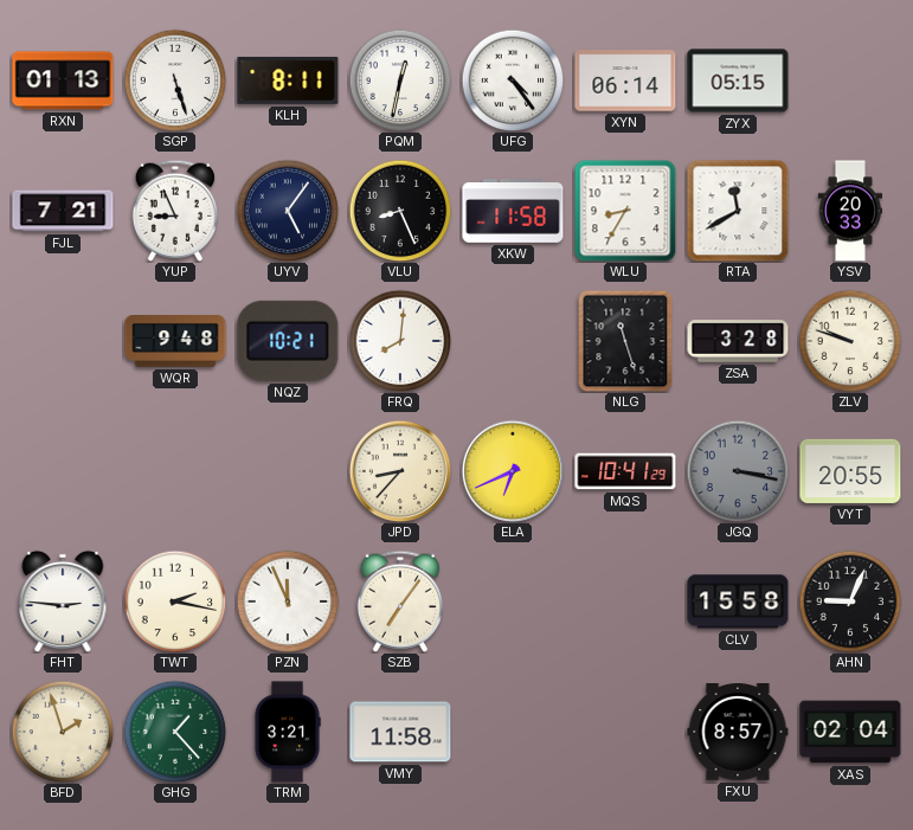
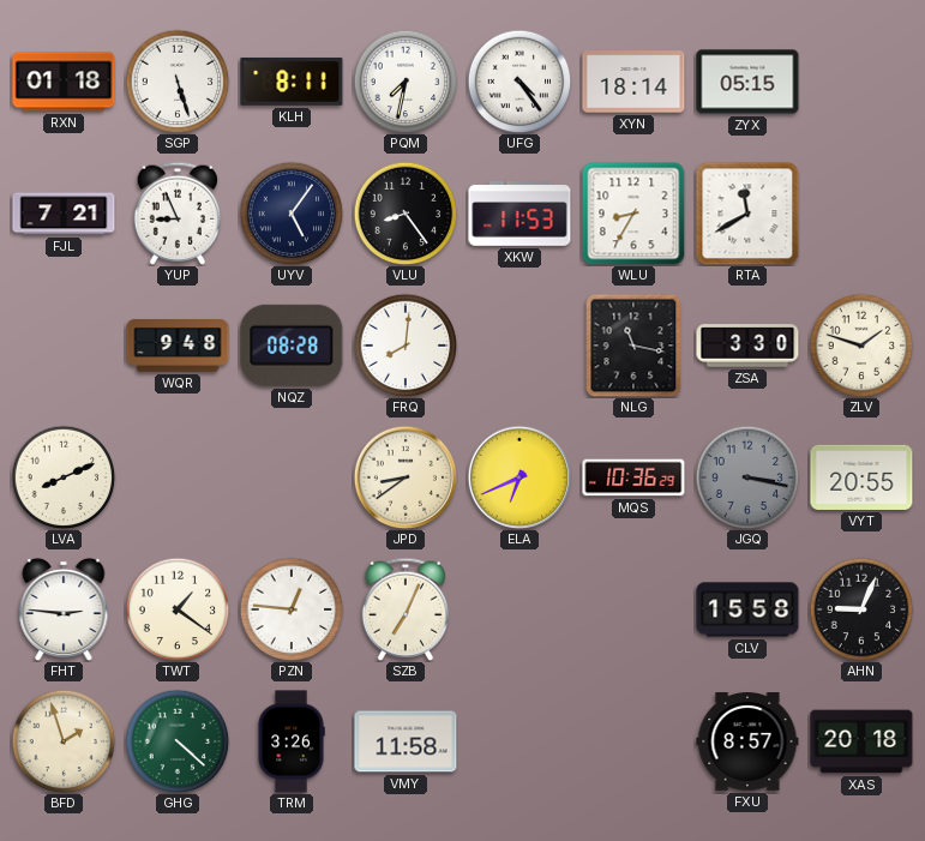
RXN: 01:13 -> 01:18 (64, 82)
PQM: 12:32 -> 7:32 (406, 82)
XYN: 06:14 -> 18:14 (633, 82)
VLU: 8:26 -> 8:24 (406, 214)
XKW: 11:58 -> 11:53 (519, 214)
YSV: 20:33 -> none (850, 211)
NQZ: 10:21 -> 08:28 (292, 346)
NLG: 11:27 -> 11:17 (633, 346)
ZSA: 3:28 -> 3:30 (747, 346)
ZLV: 9:48 -> 1:48 (861, 346)
LVA: none -> 8:11 (64, 477)
JPD: 8:37 -> 8:39 (406, 477)
MQS: 10:41 -> 10:36 (633, 477)
TWT: 2:17 -> 1:21 (178, 609)
PZN: 11:56 -> 12:46 (292, 609)
SZB: 7:06 -> 7:04 (404, 609)
GHG: 1:23 -> 4:22 (178, 741)
TRM: 3:21 -> 3:26 (292, 741)
XAS: 02:04 -> 20:18 (861, 741)
